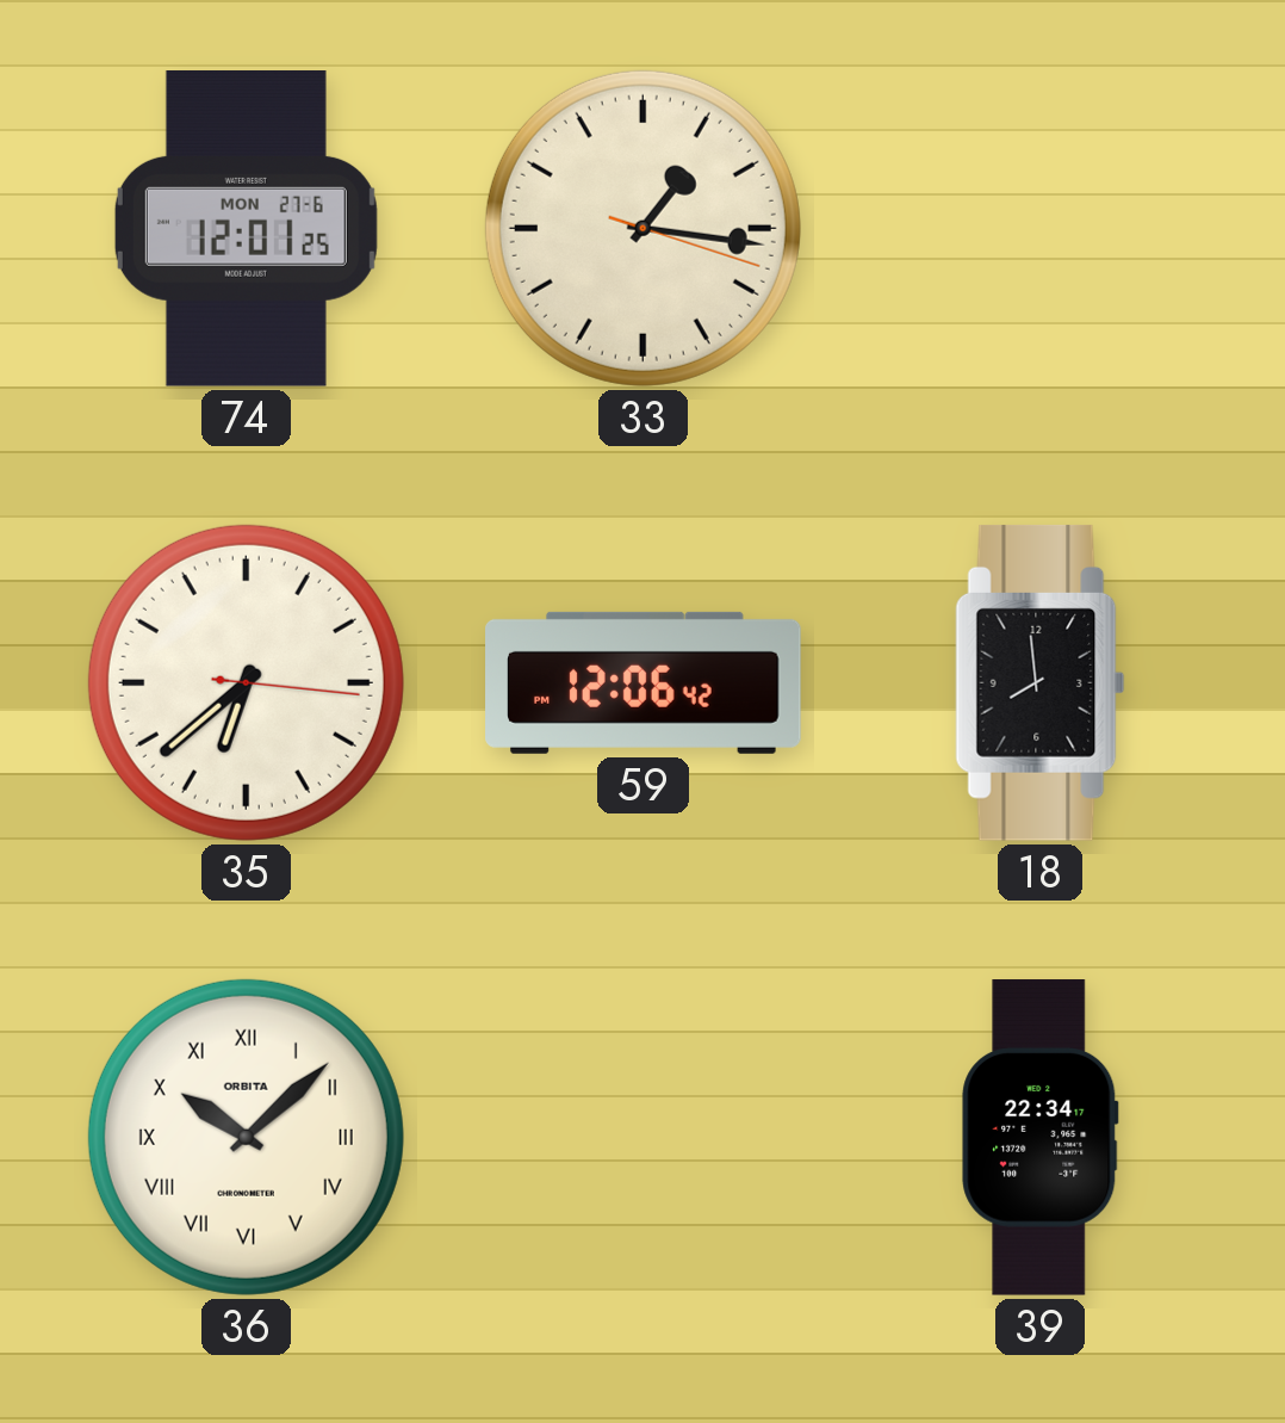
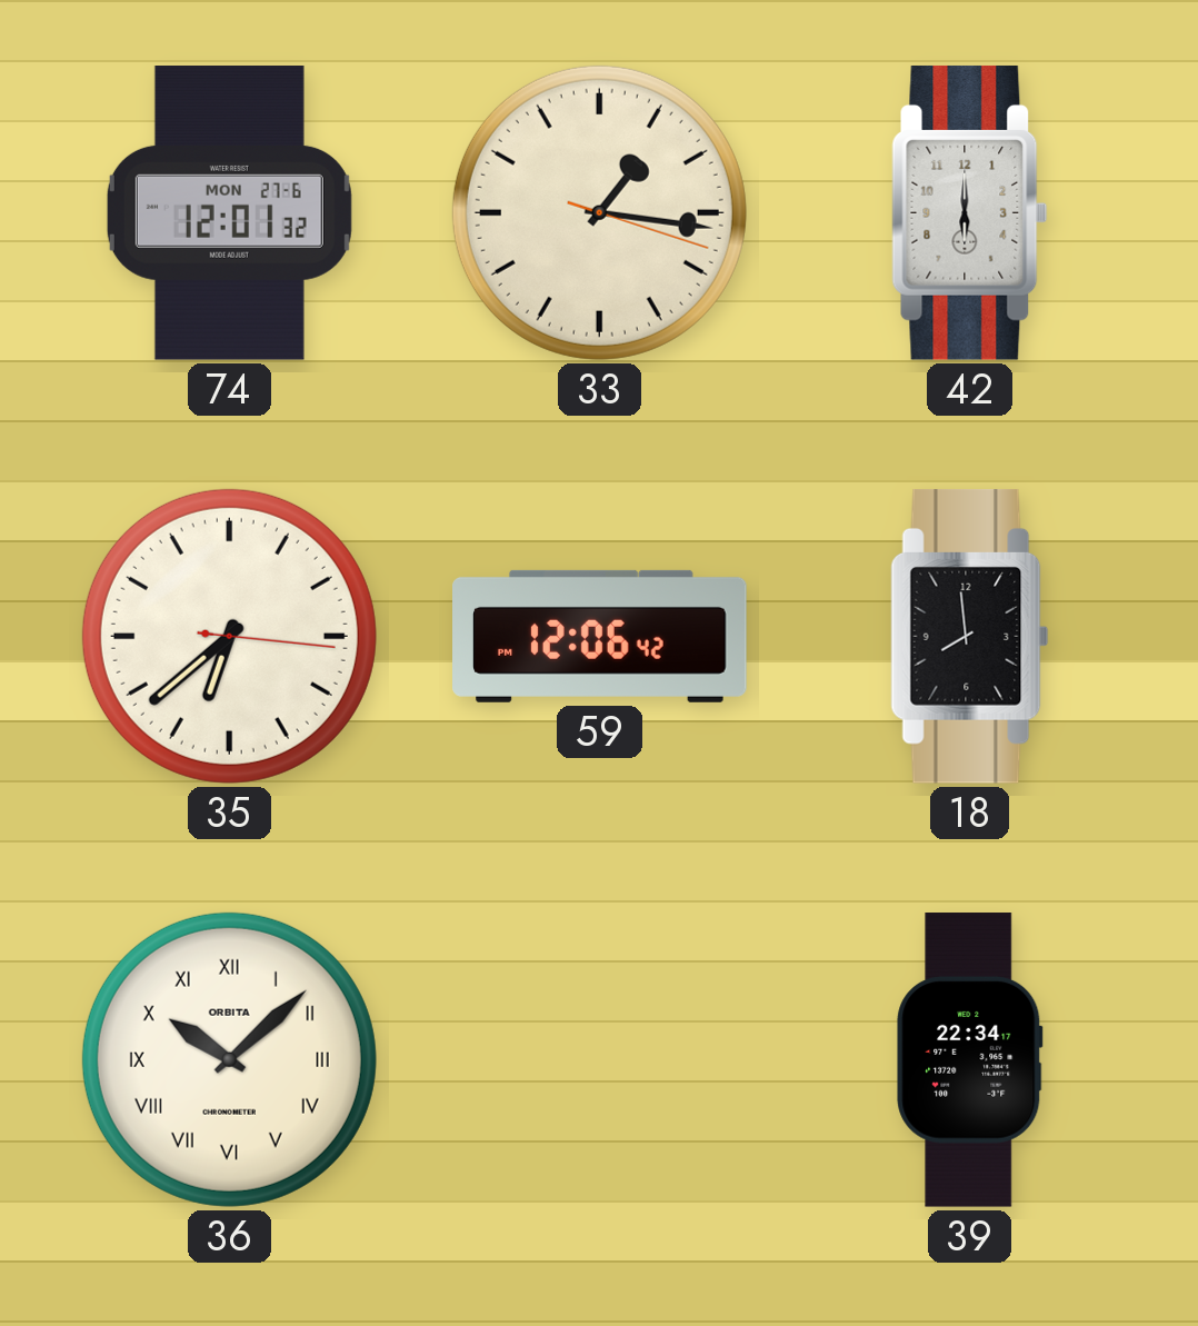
74: 12:01:25 -> 12:01:32 (229, 213)
42: none -> 6:00 (970, 212)
